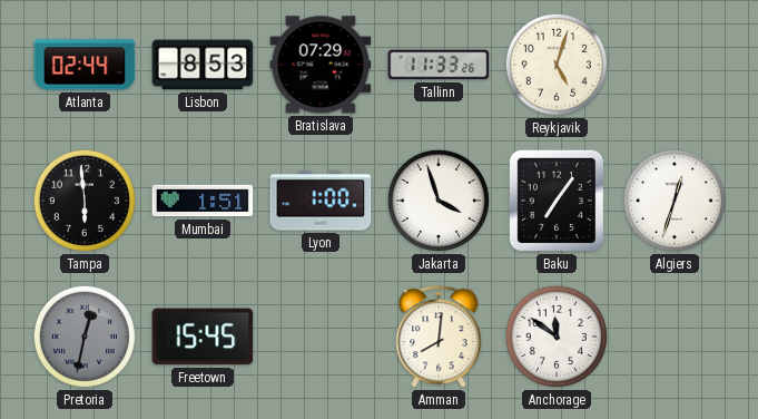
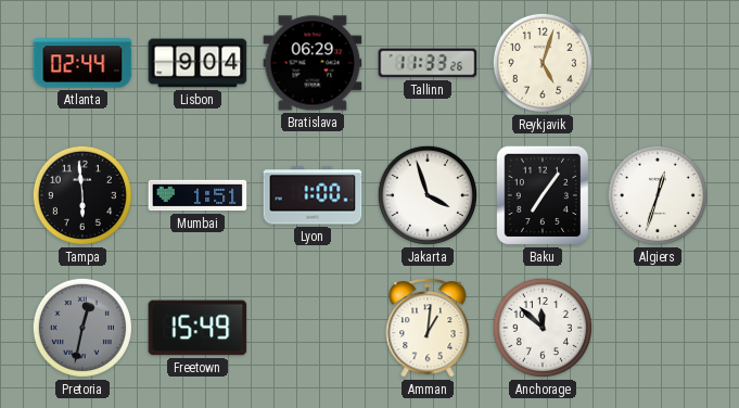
Lisbon: 8:53 -> 9:04 (198, 63)
Bratislava: 07:29 -> 06:29 (313, 63)
Freetown: 15:45 -> 15:49 (198, 328)
Amman: 8:01 -> 1:01 (428, 328)
Anchorage: 11:51 -> 11:52 (543, 328)
